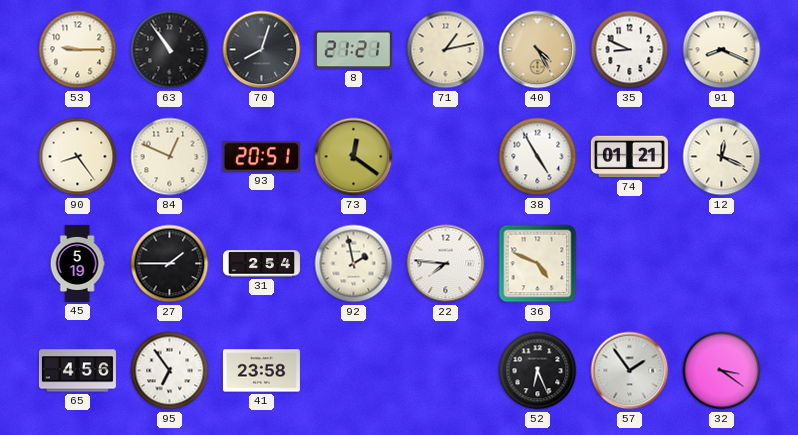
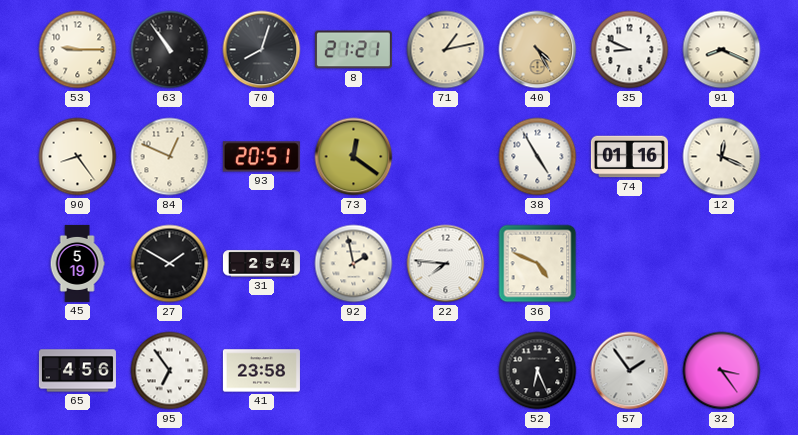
74: 01:21 -> 01:16 (629, 157)
27: 1:45 -> 1:50 (170, 264)
32: 3:21 -> 3:24 (722, 371)
